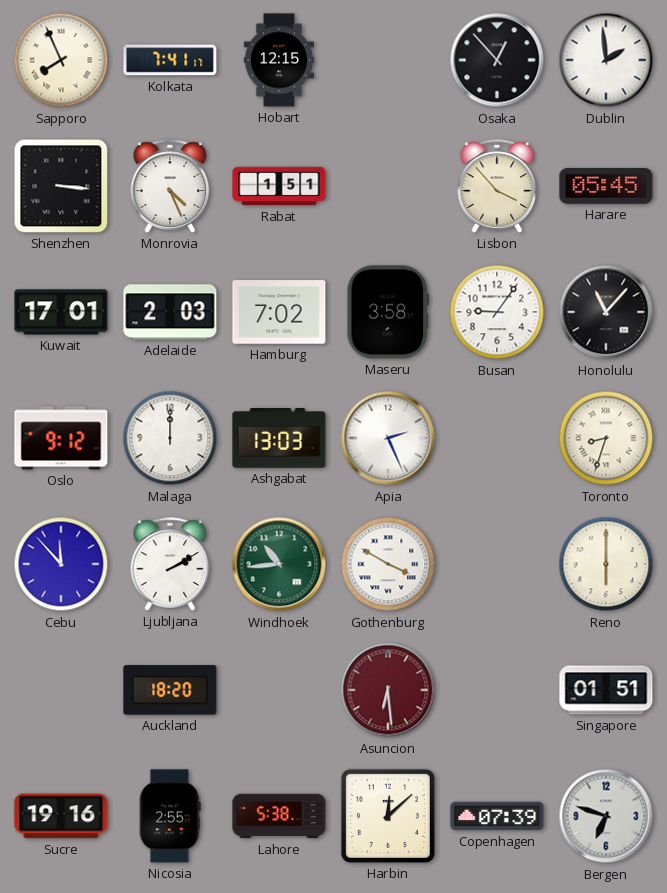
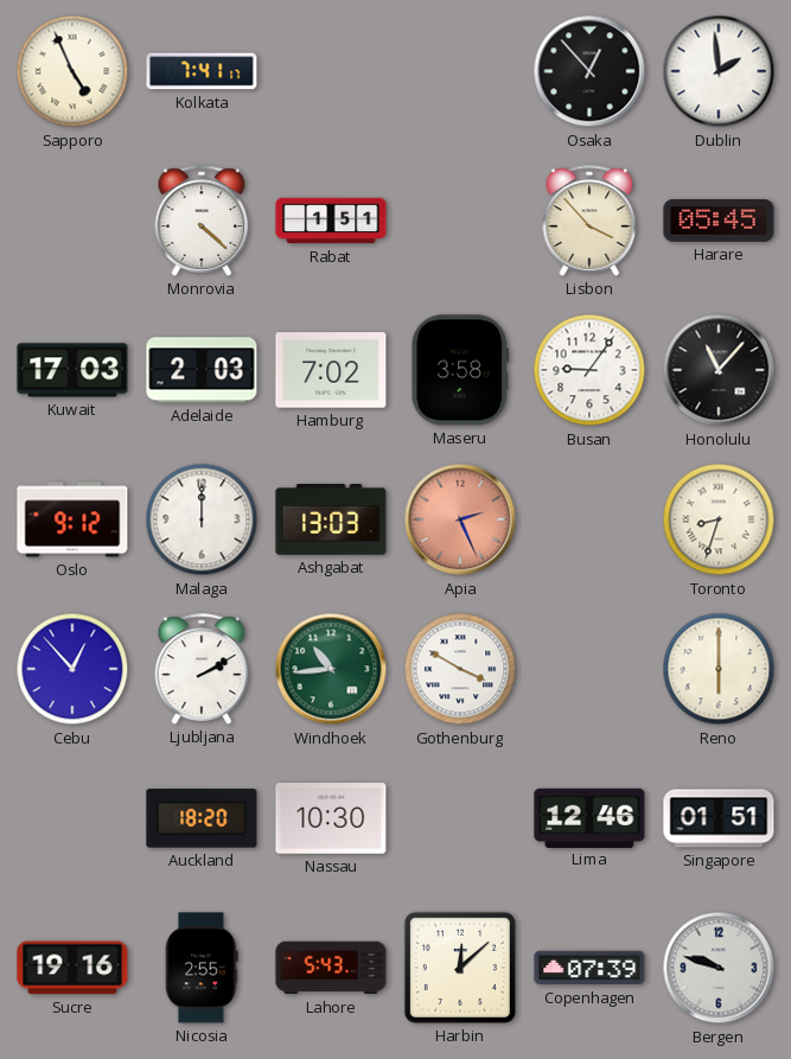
Sapporo: 7:56 -> 4:56 (72, 71)
Hobart: 12:15 -> none (278, 60)
Shenzhen: 3:16 -> none (61, 186)
Monrovia: 4:26 -> 4:22 (202, 221)
Kuwait: 17:01 -> 17:03 (72, 370)
Apia dial: white -> salmon (460, 519)
Cebu: 11:53 -> 12:53 (72, 669)
Nassau: none -> 10:30 (331, 818)
Asuncion: 6:29 -> none (388, 690)
Lima: none -> 12:46 (589, 817)
Lahore: 5:38 -> 5:43 (331, 968)
Bergen: 6:48 -> 9:48 (719, 968)
